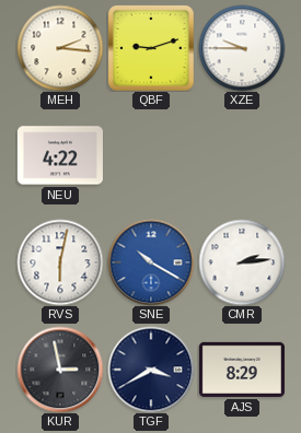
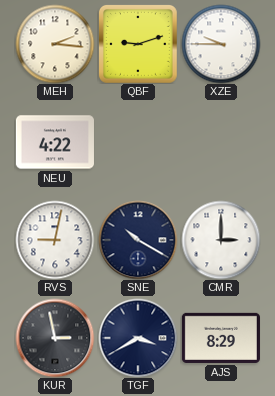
RVS: 6:02 -> 9:02 (55, 240)
SNE dial: blue -> navy (138, 240)
CMR: 2:14 -> 3:00 (221, 240)
